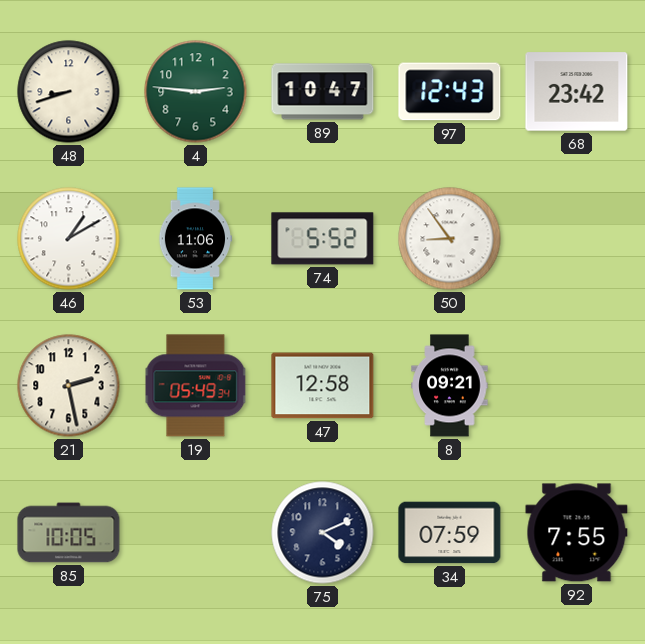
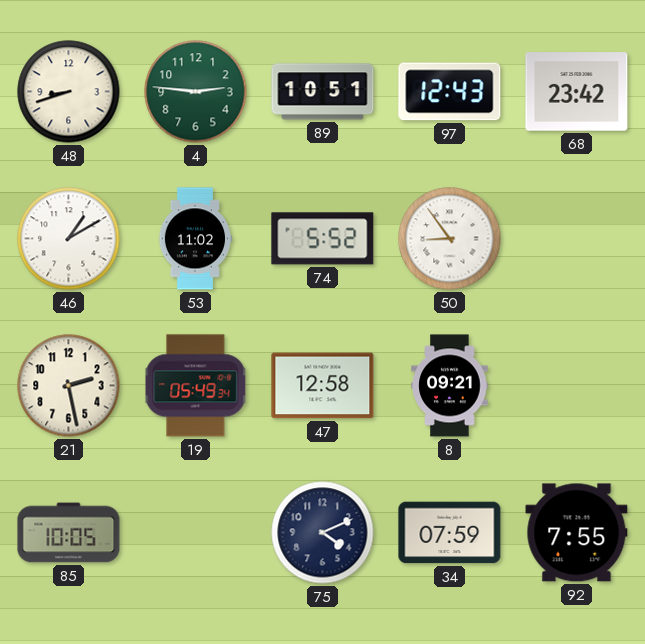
89: 10:47 -> 10:51 (323, 92)
53: 11:06 -> 11:02 (194, 239)
